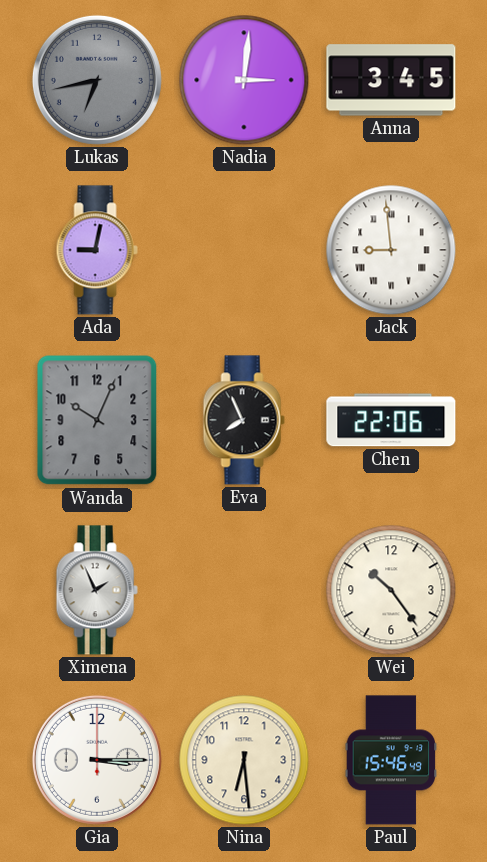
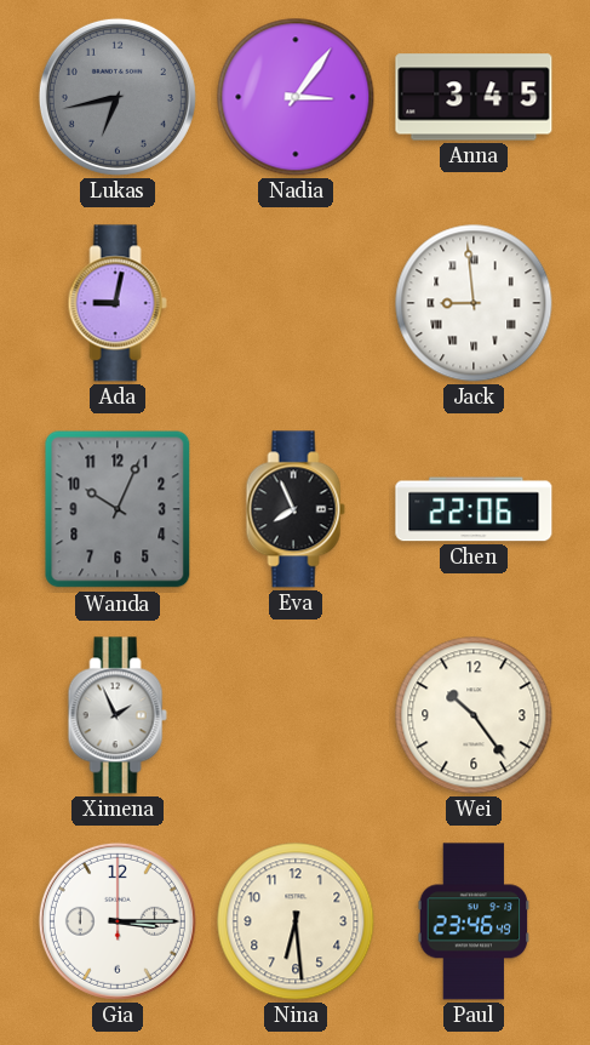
Nadia: 3:01 -> 3:06 (296, 97)
Paul: 15:46 -> 23:46 (474, 921)
